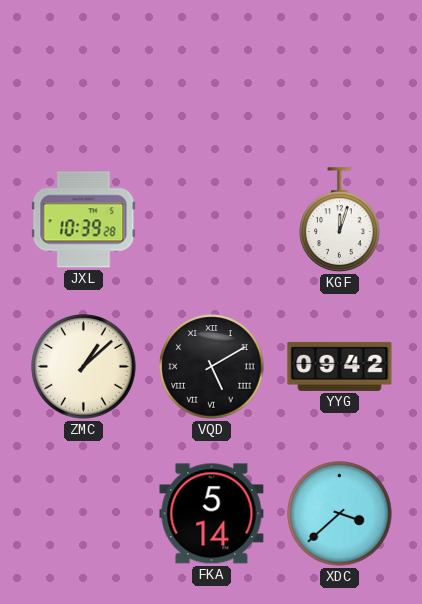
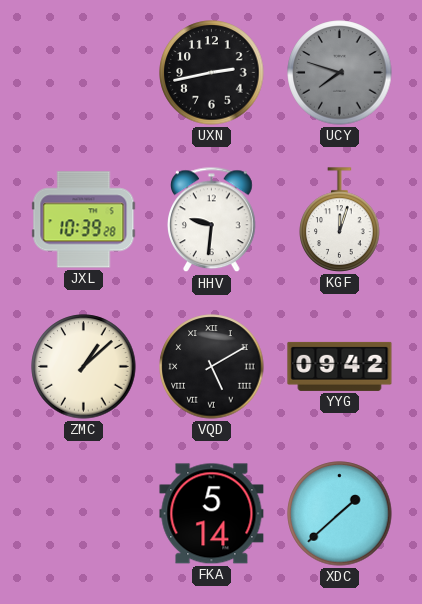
UXN: none -> 2:43 (212, 73)
UCY: none -> 7:48 (340, 73)
HHV: none -> 9:31 (212, 220)
XDC: 3:38 -> 1:38 (340, 514)
